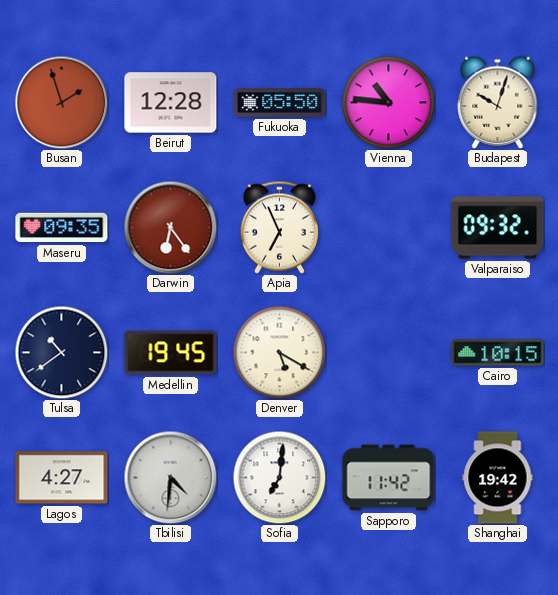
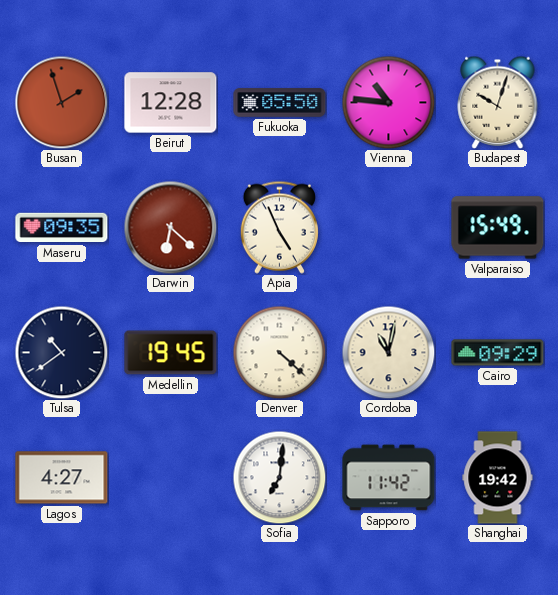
Darwin: 6:24 -> 6:22 (170, 227)
Apia: 6:56 -> 4:56 (279, 227)
Valparaiso: 09:32 -> 15:49 (498, 228)
Denver: 5:20 -> 4:22 (279, 352)
Cordoba: none -> 11:02 (388, 352)
Cairo: 10:15 -> 09:29 (498, 353)
Tbilisi: 4:31 -> none (170, 477)
